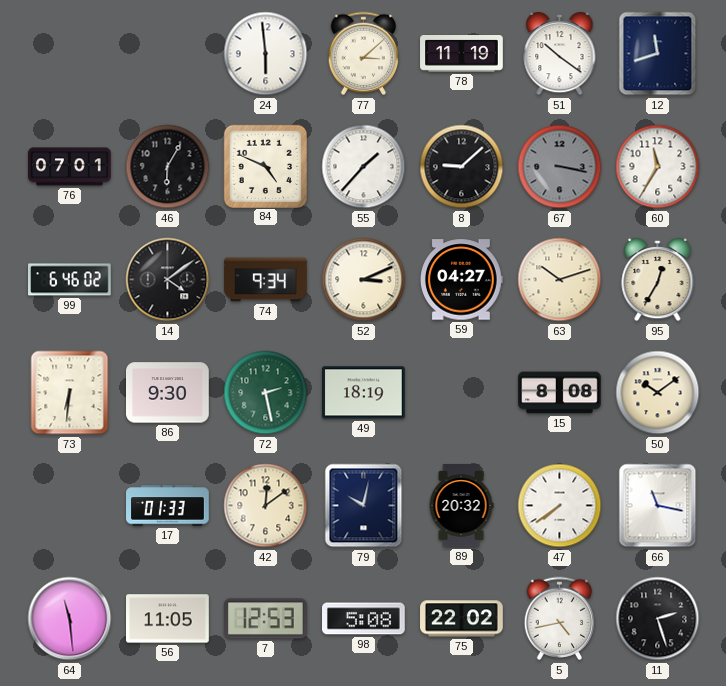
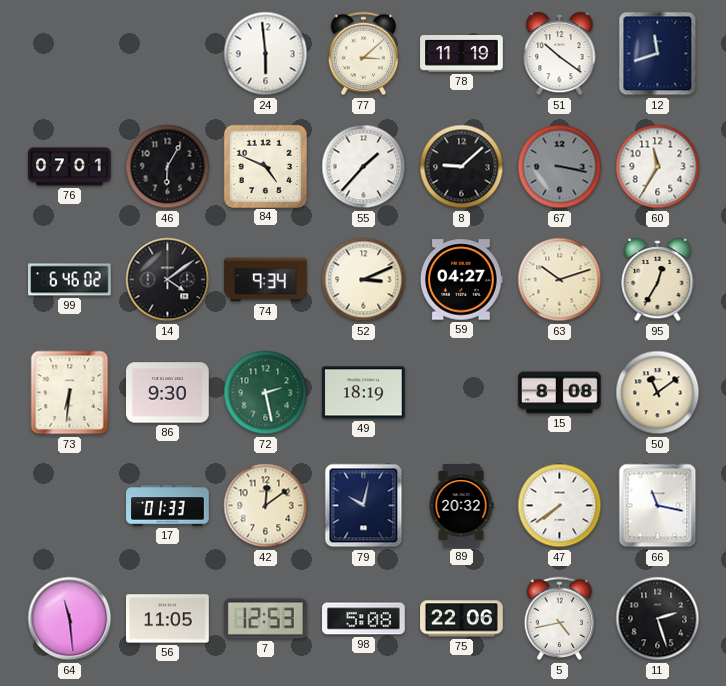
50: 10:09 -> 11:09 (658, 393)
75: 22:02 -> 22:06 (462, 619)
